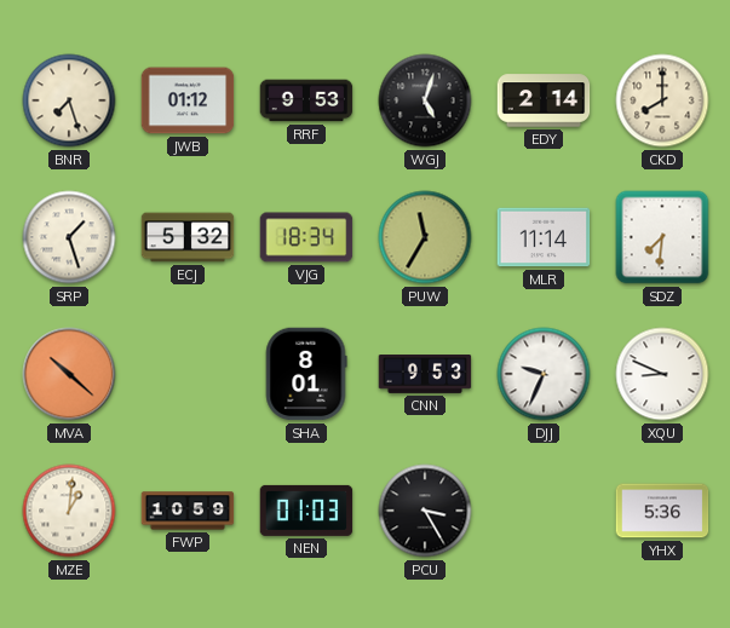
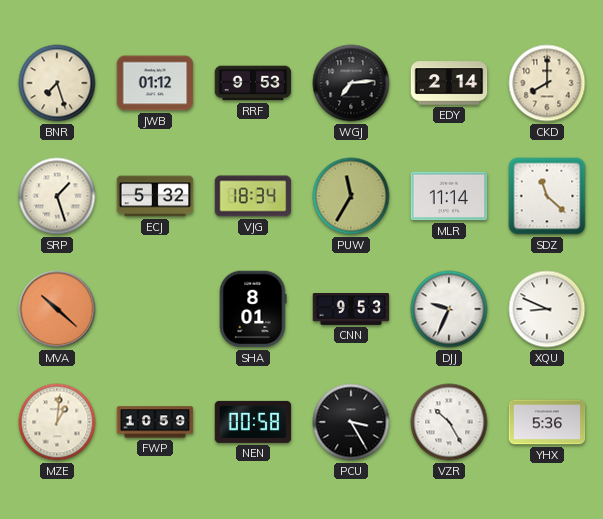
WGJ: 5:03 -> 7:14 (351, 83)
SDZ: 7:31 -> 11:22 (547, 196)
NEN: 01:03 -> 00:58 (253, 422)
VZR: none -> 10:25 (449, 422)
